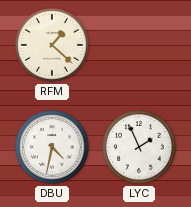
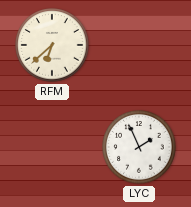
RFM: 1:22 -> 6:38 (52, 45)
DBU: 4:32 -> none (52, 147)
